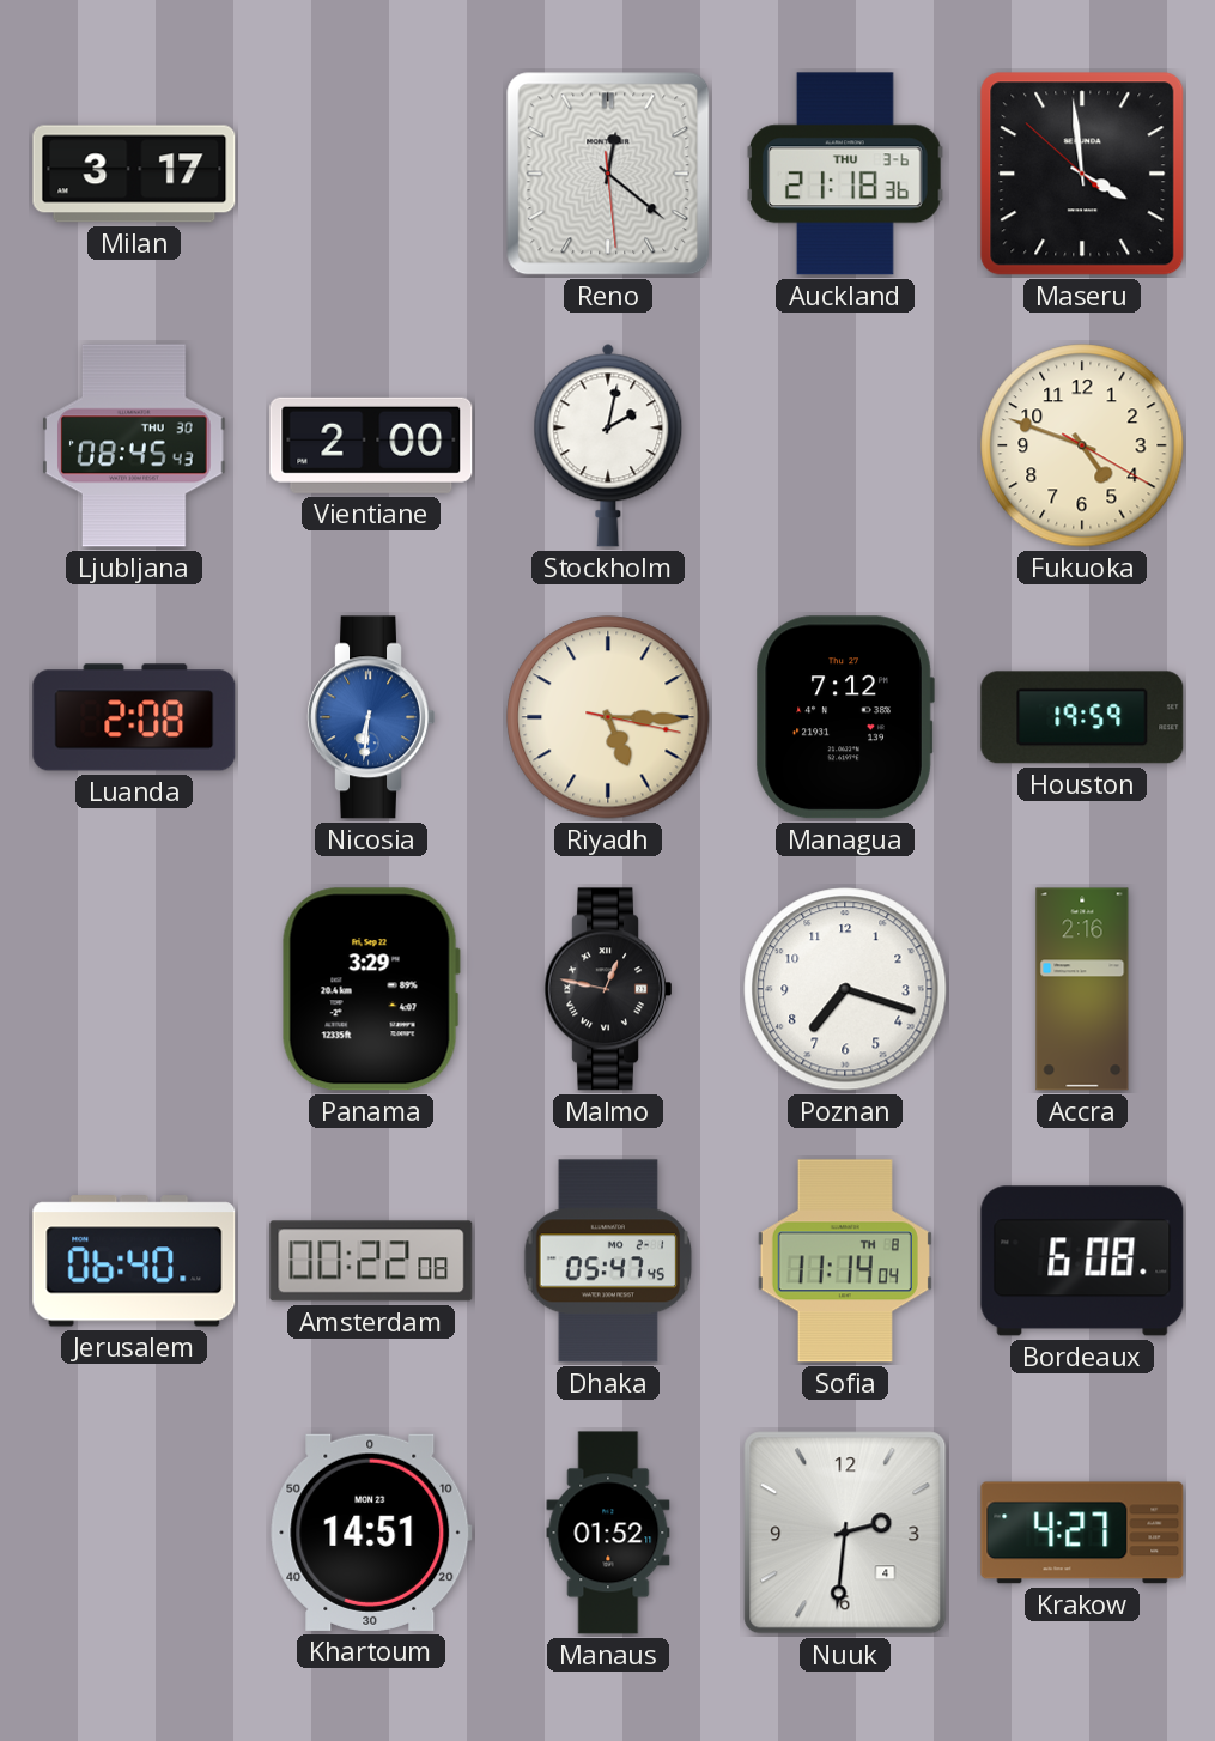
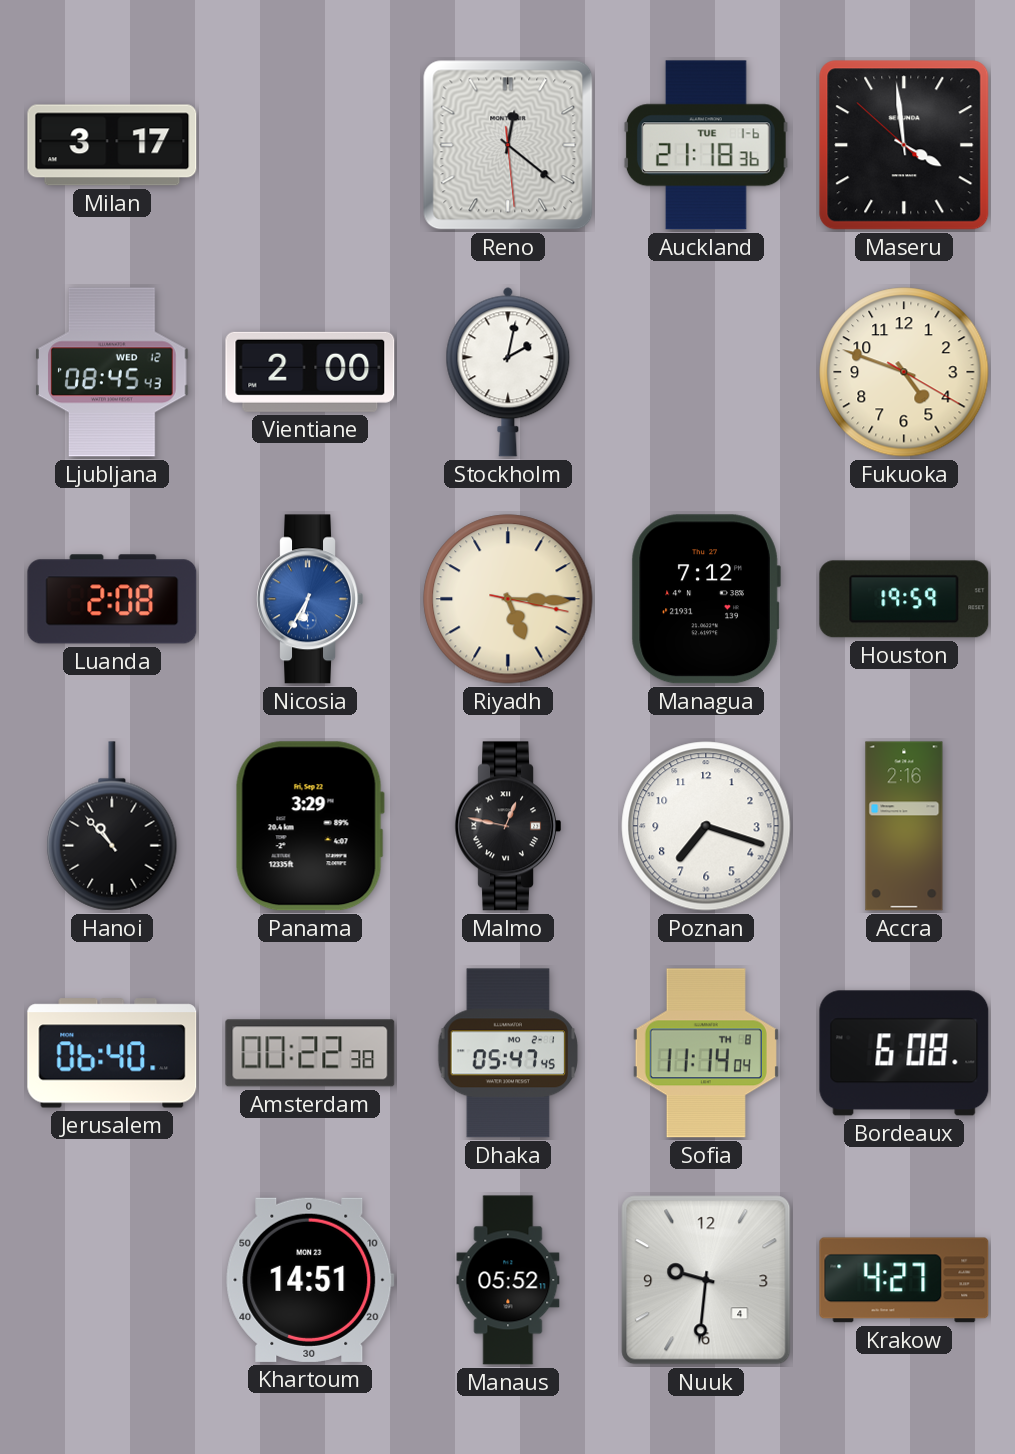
Auckland date: THU 3-6 -> TUE 1-6 (706, 145)
Ljubljana date: THU 30 -> WED 12 (112, 372)
Nicosia: 6:31 -> 6:35 (310, 599)
Hanoi: none -> 10:53 (112, 826)
Amsterdam: 00:22:08 -> 00:22:38 (310, 1053)
Manaus: 01:52 -> 05:52 (508, 1280)
Nuuk: 2:31 -> 9:31 (706, 1280)
